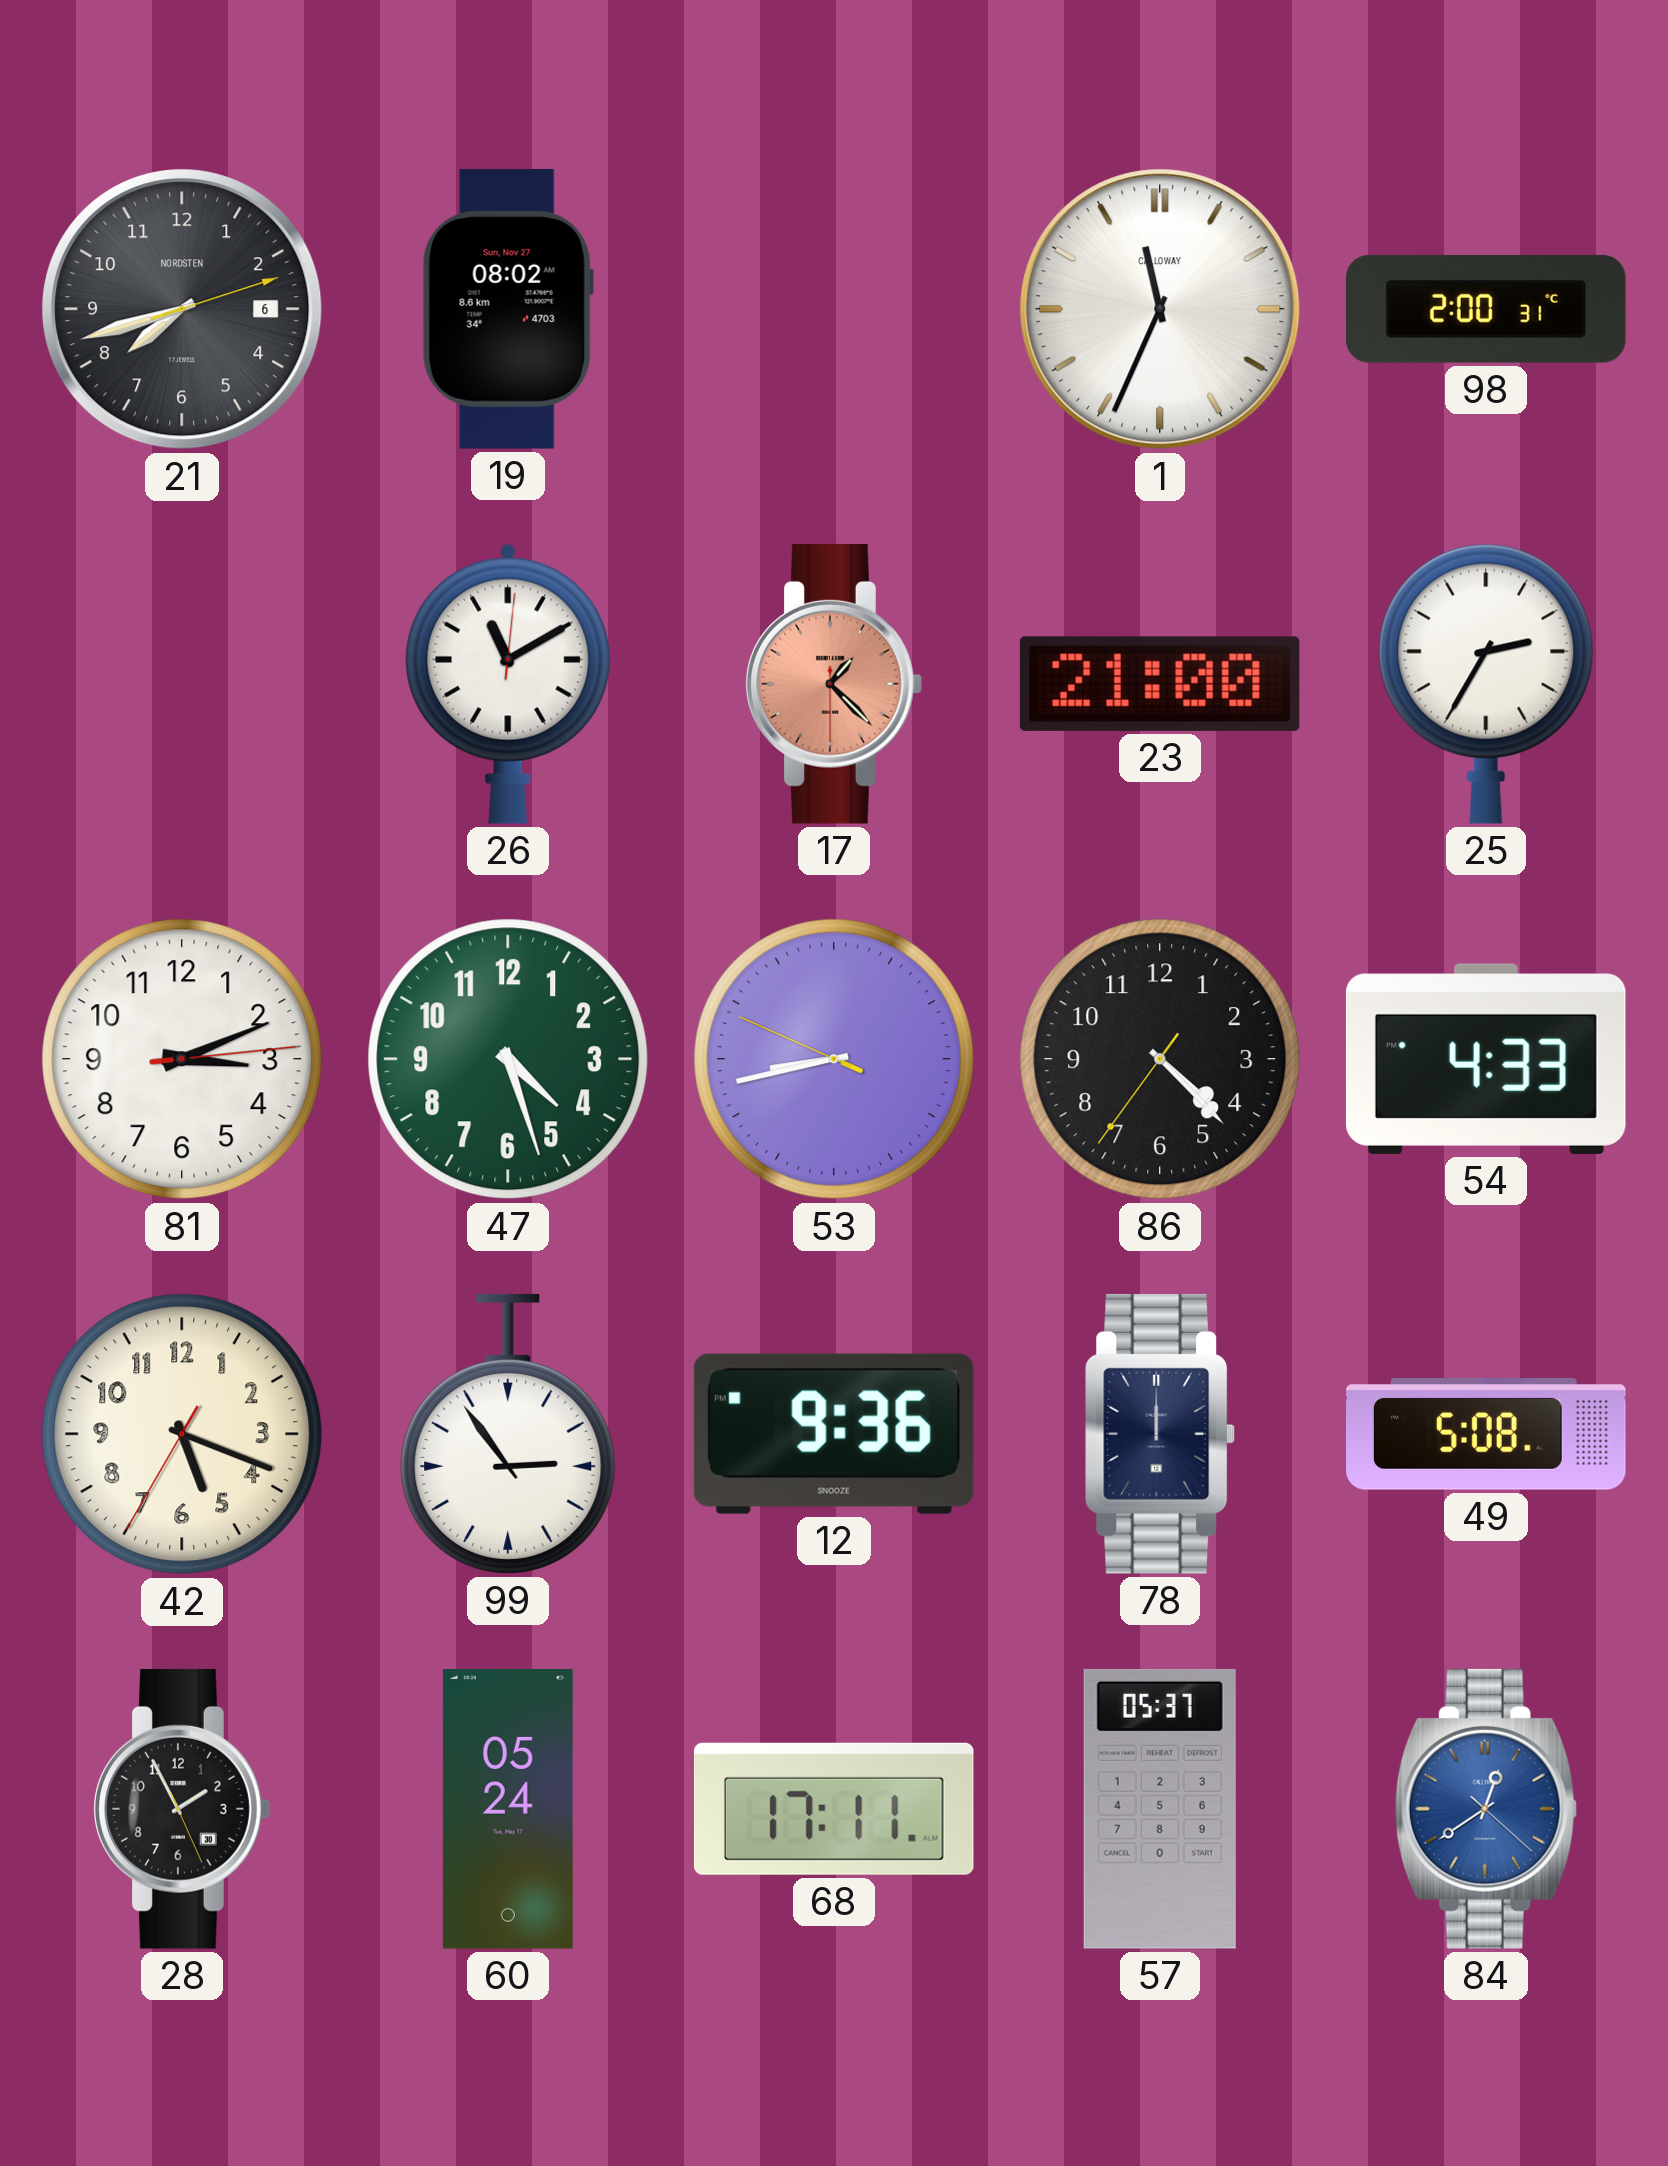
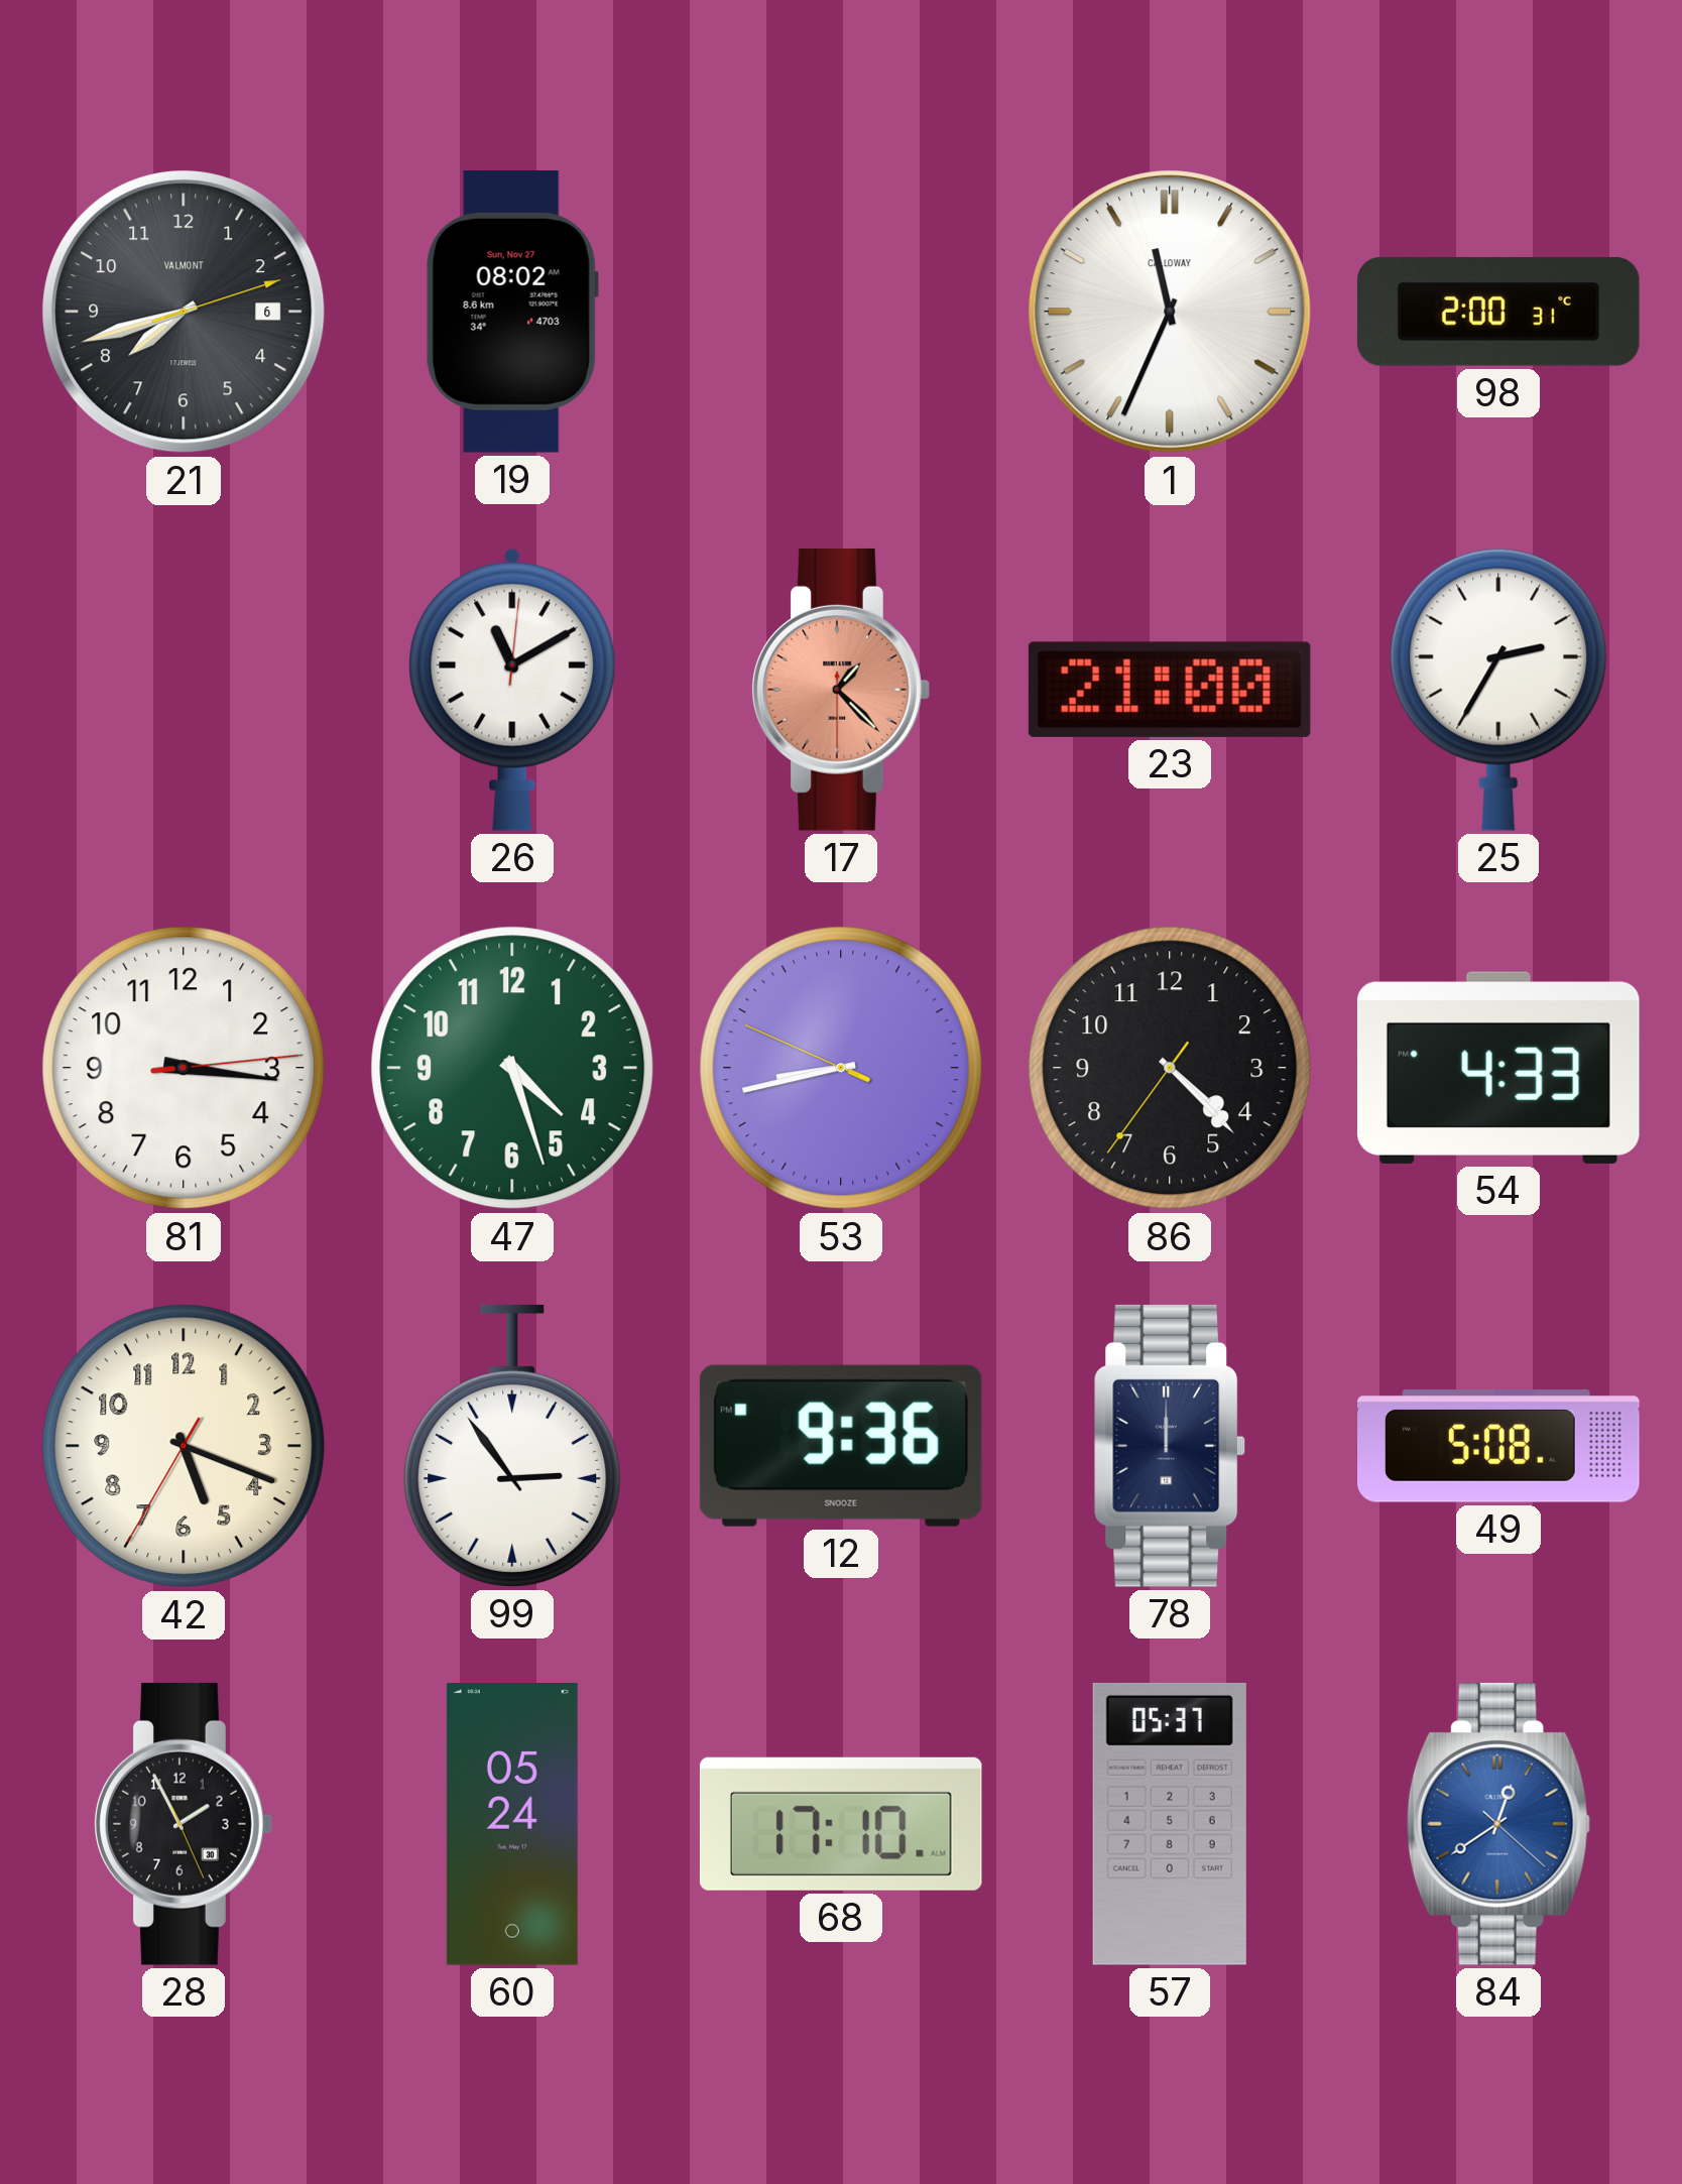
21 brand: NORDSTEN -> VALMONT (184, 312)
81: 3:11 -> 3:16 (184, 1068)
68: 17:11 -> 17:10 (841, 1824)
